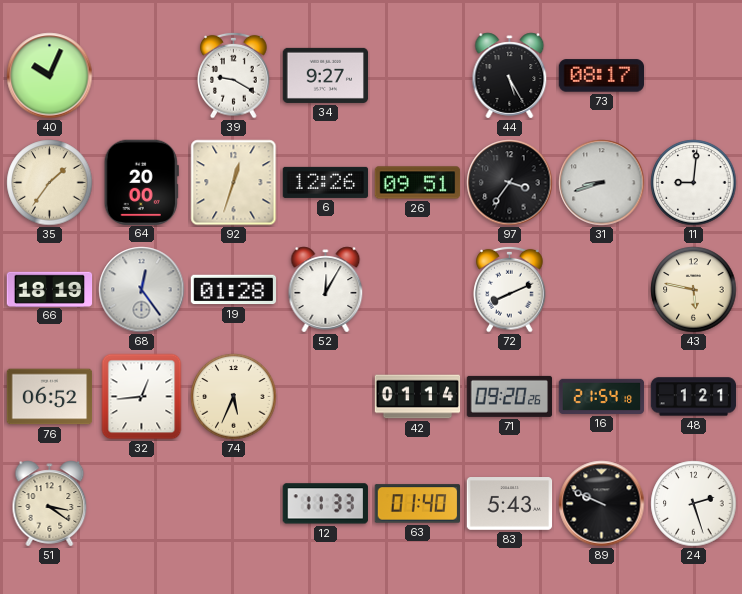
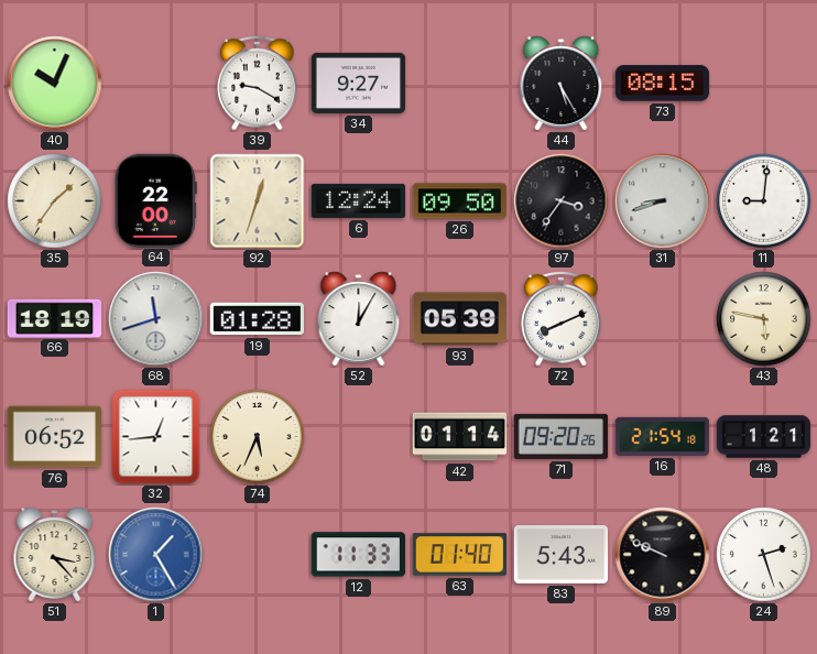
73: 08:17 -> 08:15 (663, 84)
64: 20:00 -> 22:00 (155, 200)
6: 12:26 -> 12:24 (359, 200)
26: 09:51 -> 09:50 (460, 201)
68: 12:24 -> 11:42 (156, 319)
93: none -> 05:39 (460, 319)
51: 3:21 -> 3:23 (55, 555)
1: none -> 1:25 (156, 555)
